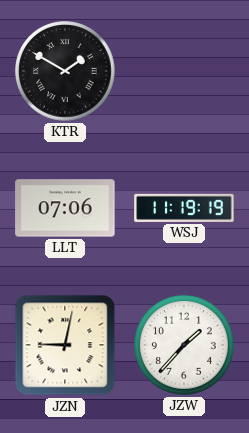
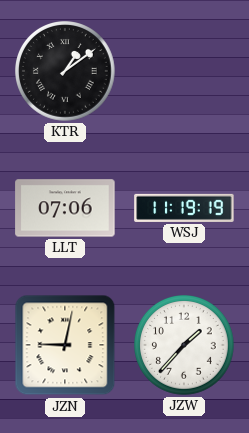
KTR: 1:50 -> 1:09 (66, 72)
